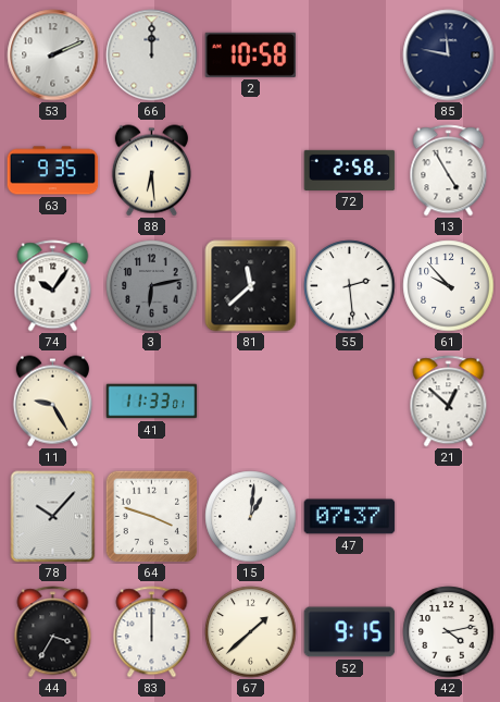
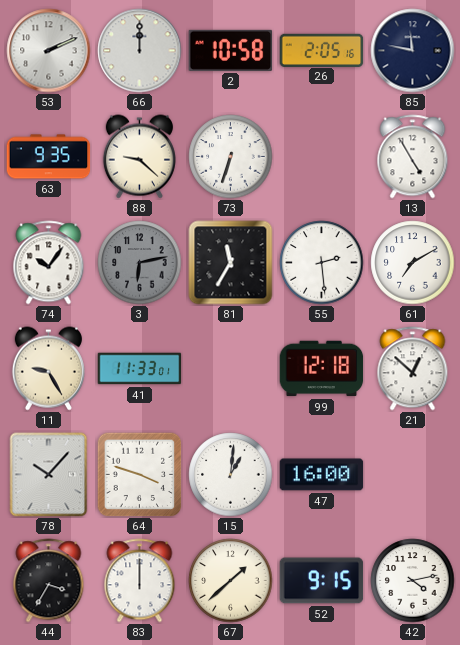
26: none -> 2:05 (322, 50)
88: 6:29 -> 9:22 (139, 157)
73: none -> 6:33 (231, 157)
72: 2:58 -> none (350, 170)
81: 11:38 -> 11:35 (231, 263)
61: 9:53 -> 7:10 (413, 263)
99: none -> 12:18 (322, 369)
47: 07:37 -> 16:00 (322, 475)
